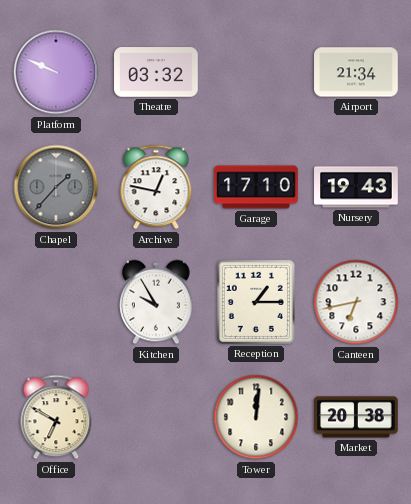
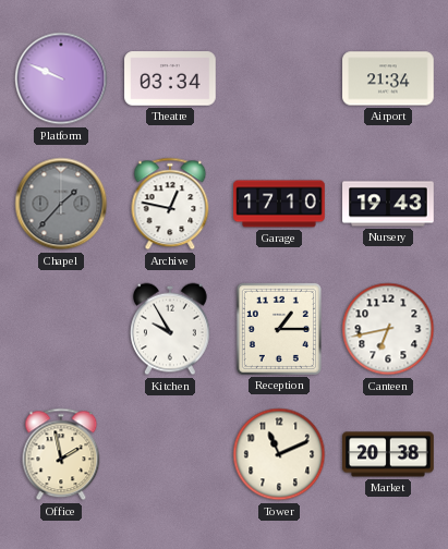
Theatre: 03:32 -> 03:34 (170, 78)
Office: 6:50 -> 1:58 (61, 454)
Tower: 12:01 -> 11:11 (279, 454)
